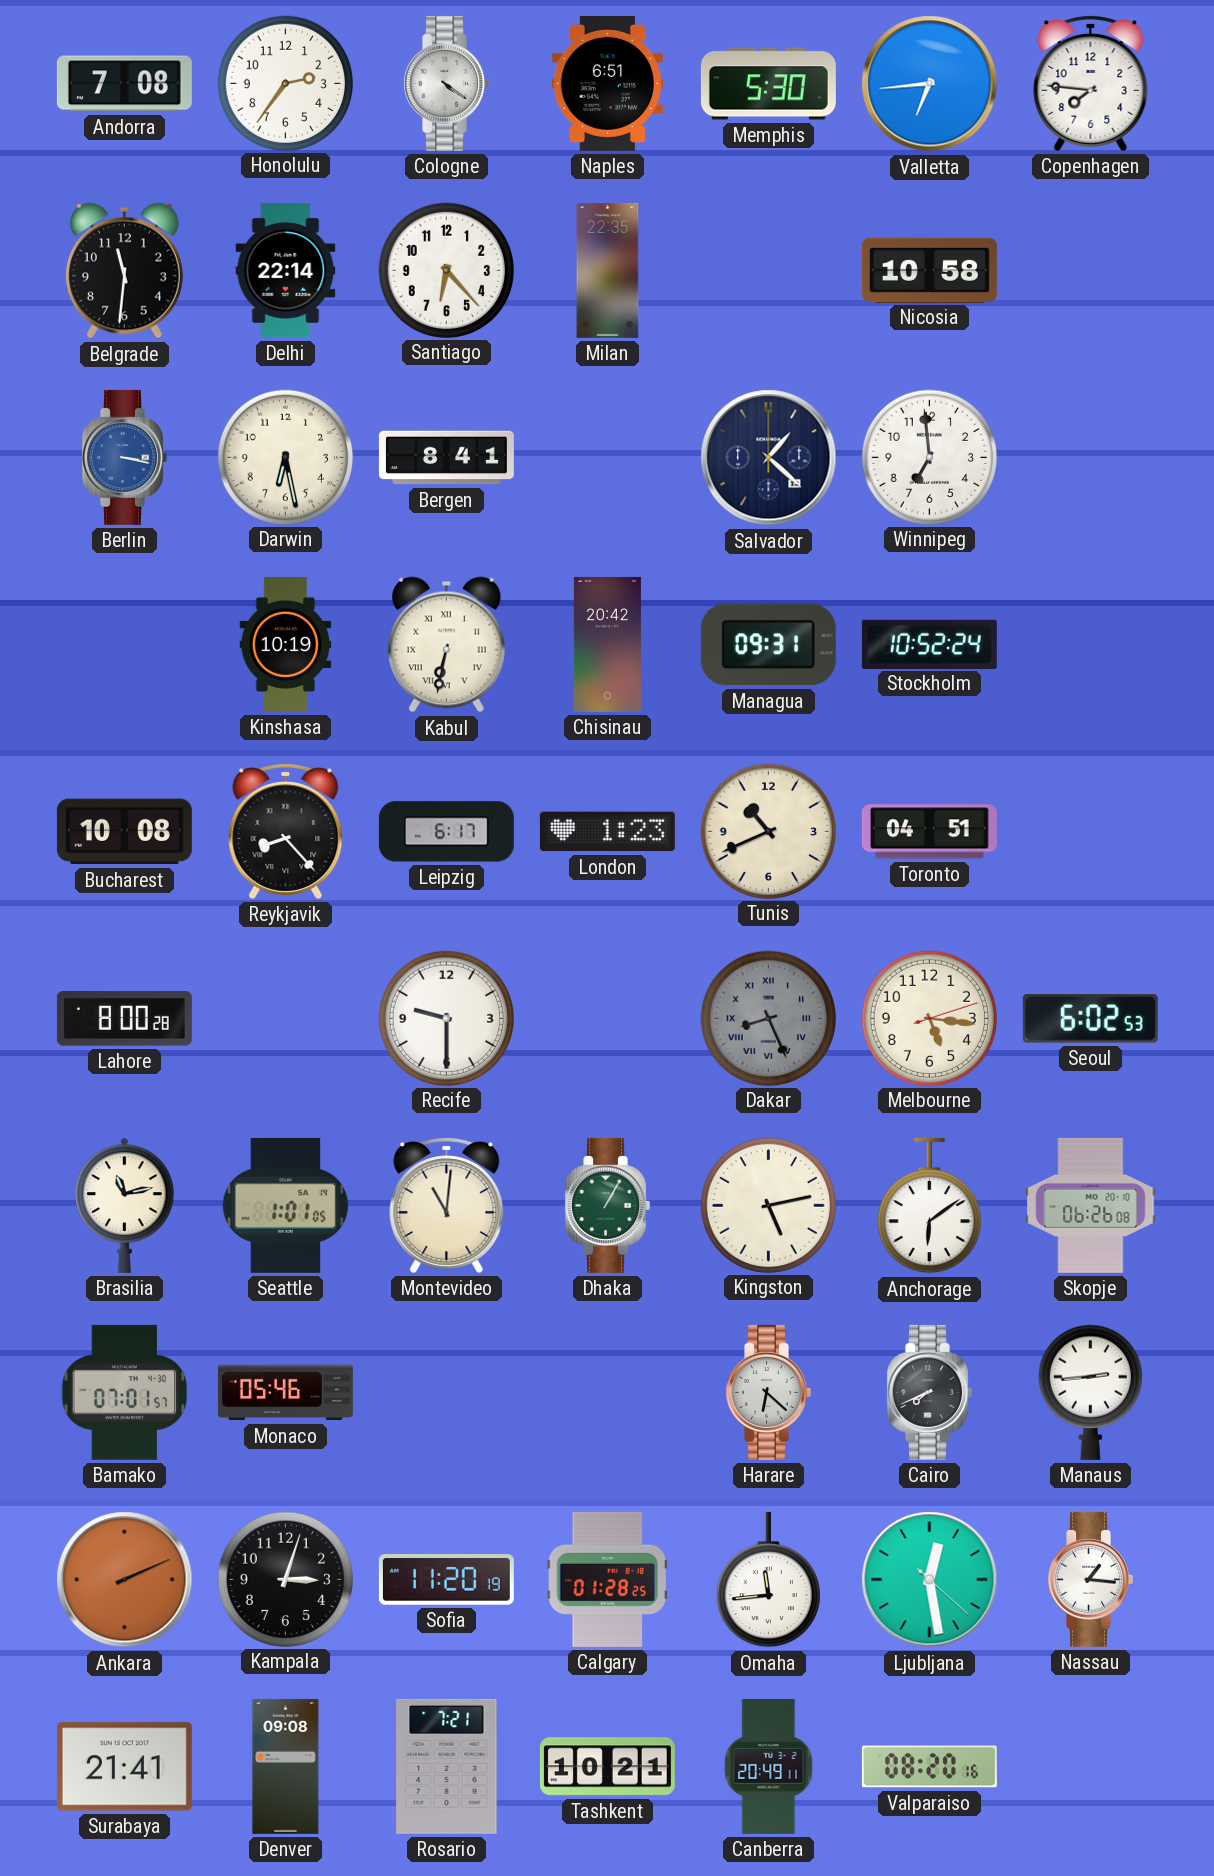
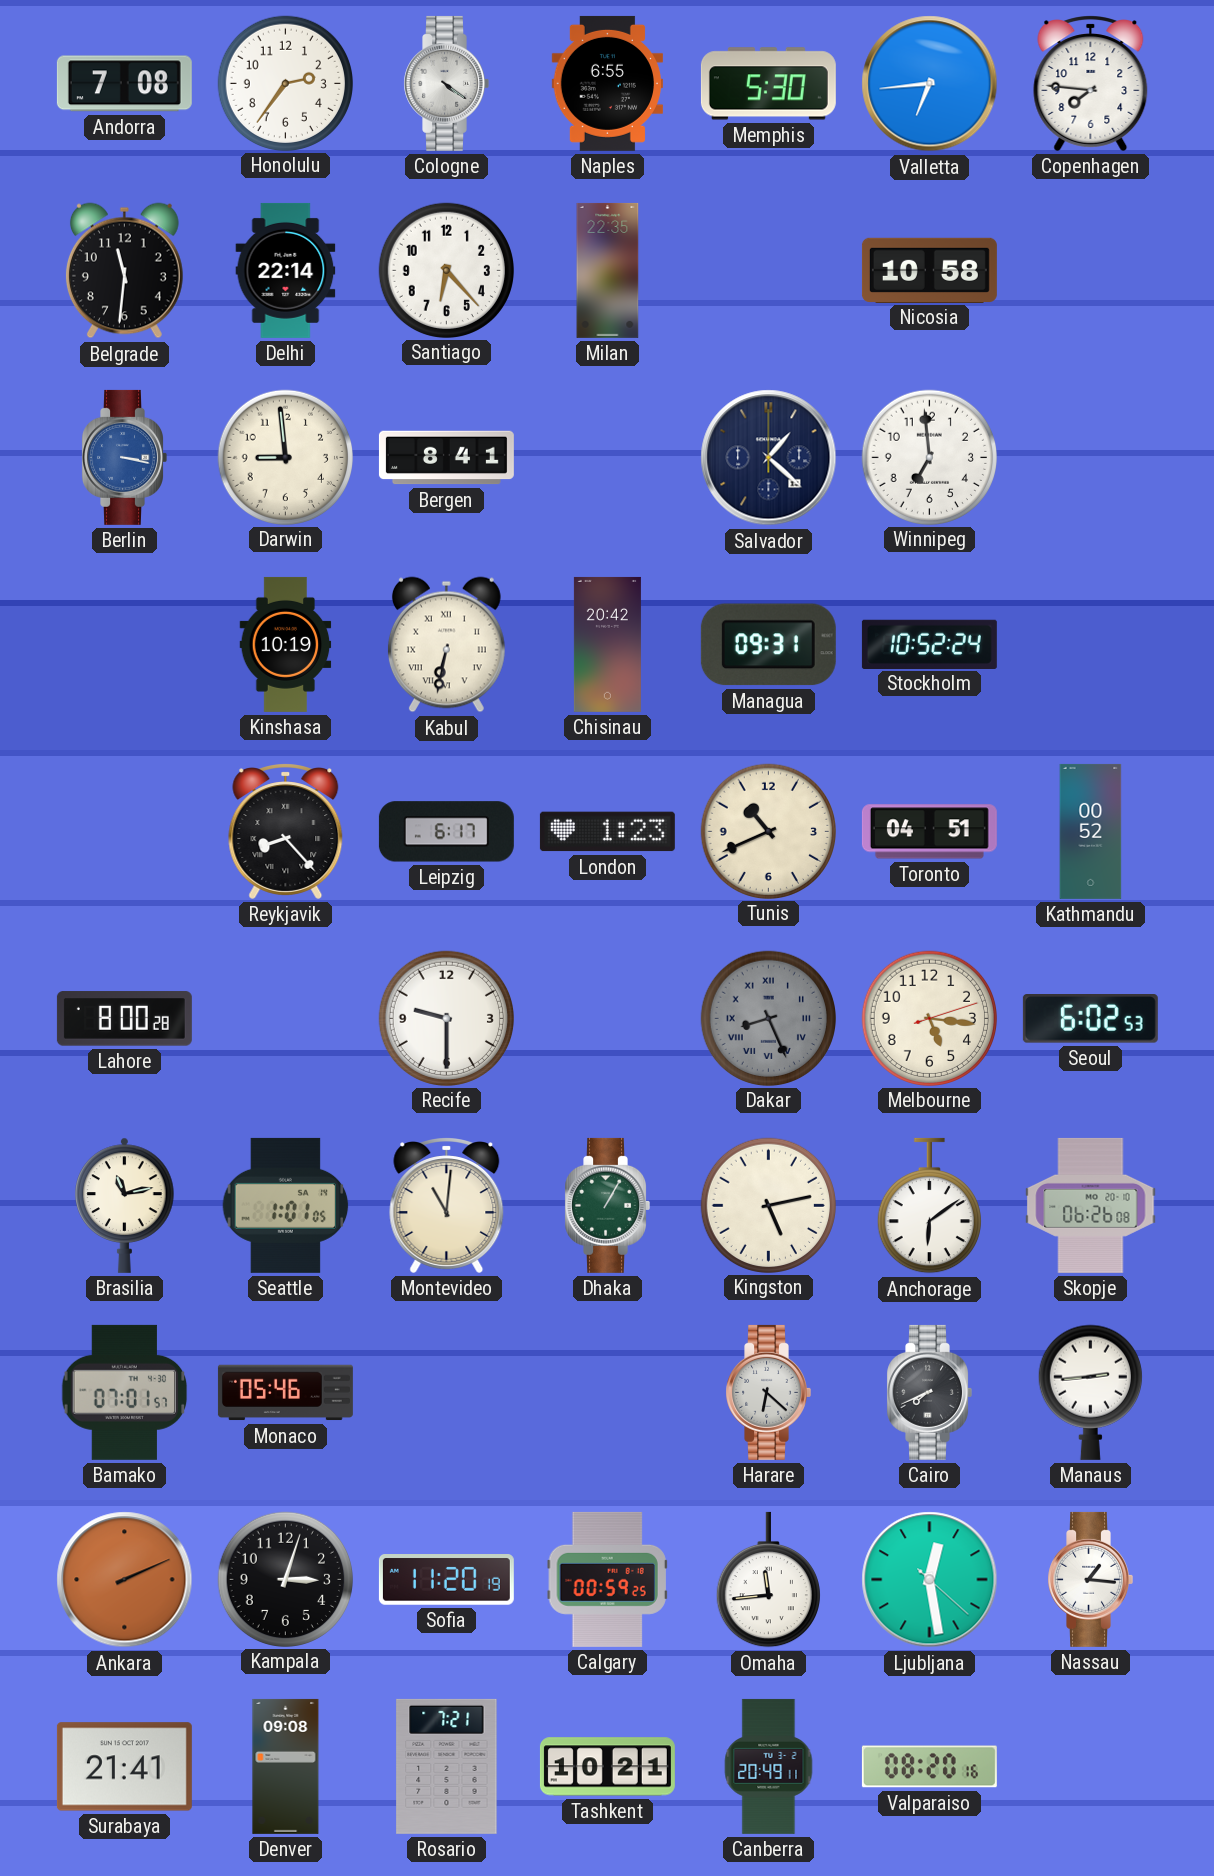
Naples: 6:51 -> 6:55 (607, 83)
Darwin: 6:28 -> 8:59 (285, 457)
Bucharest: 10:08 -> none (124, 832)
Kathmandu: none -> 00:52 (1091, 831)
Calgary: 01:28 -> 00:59 (607, 1579)
